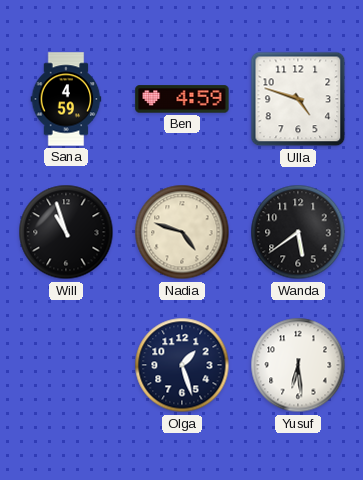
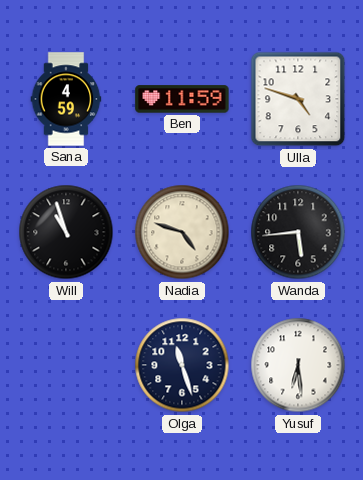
Ben: 4:59 -> 11:59 (182, 99)
Wanda: 5:39 -> 5:44 (298, 232)
Olga: 1:27 -> 11:27 (182, 365)
